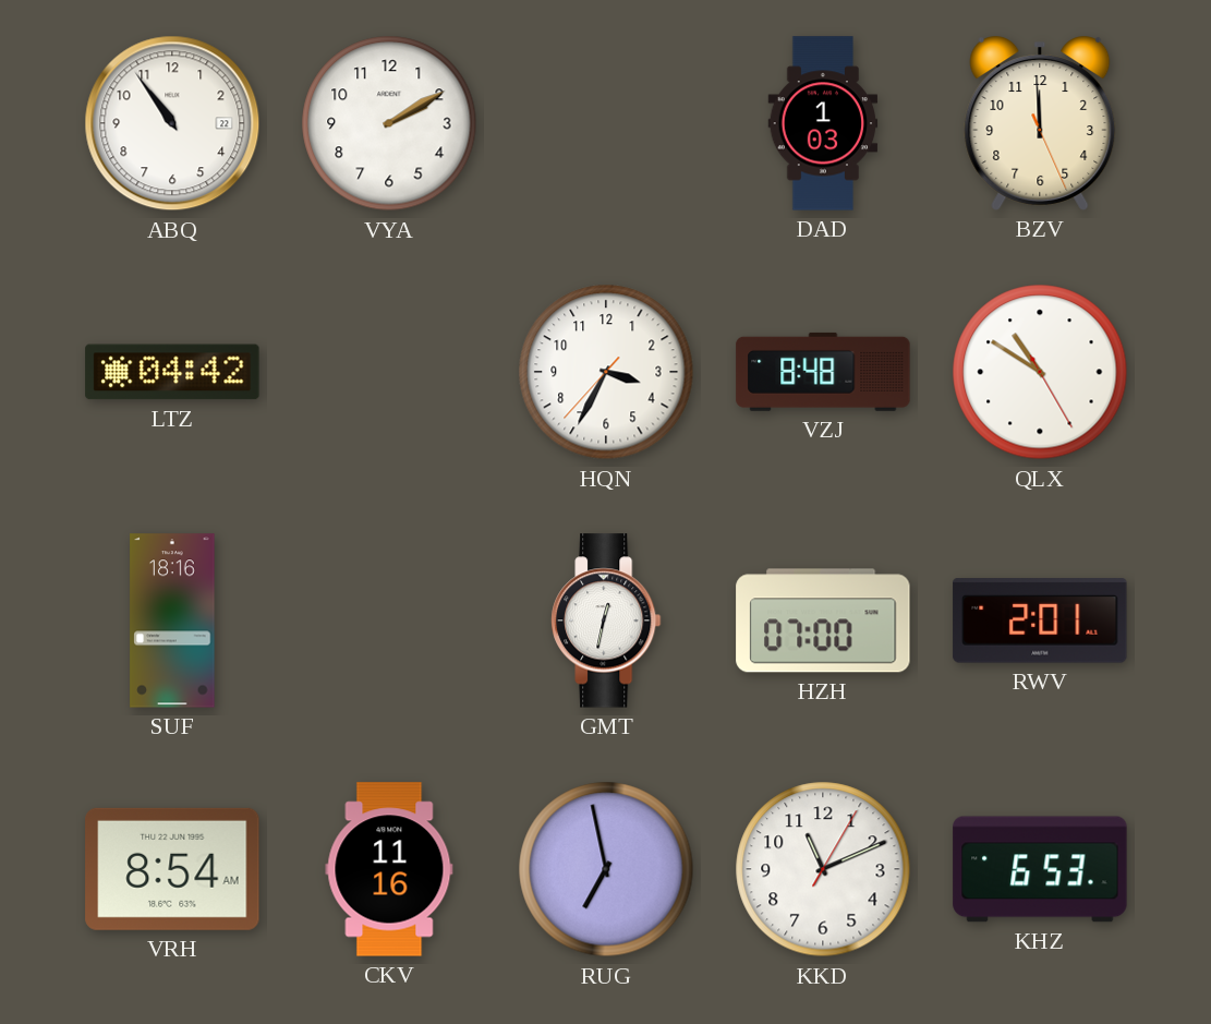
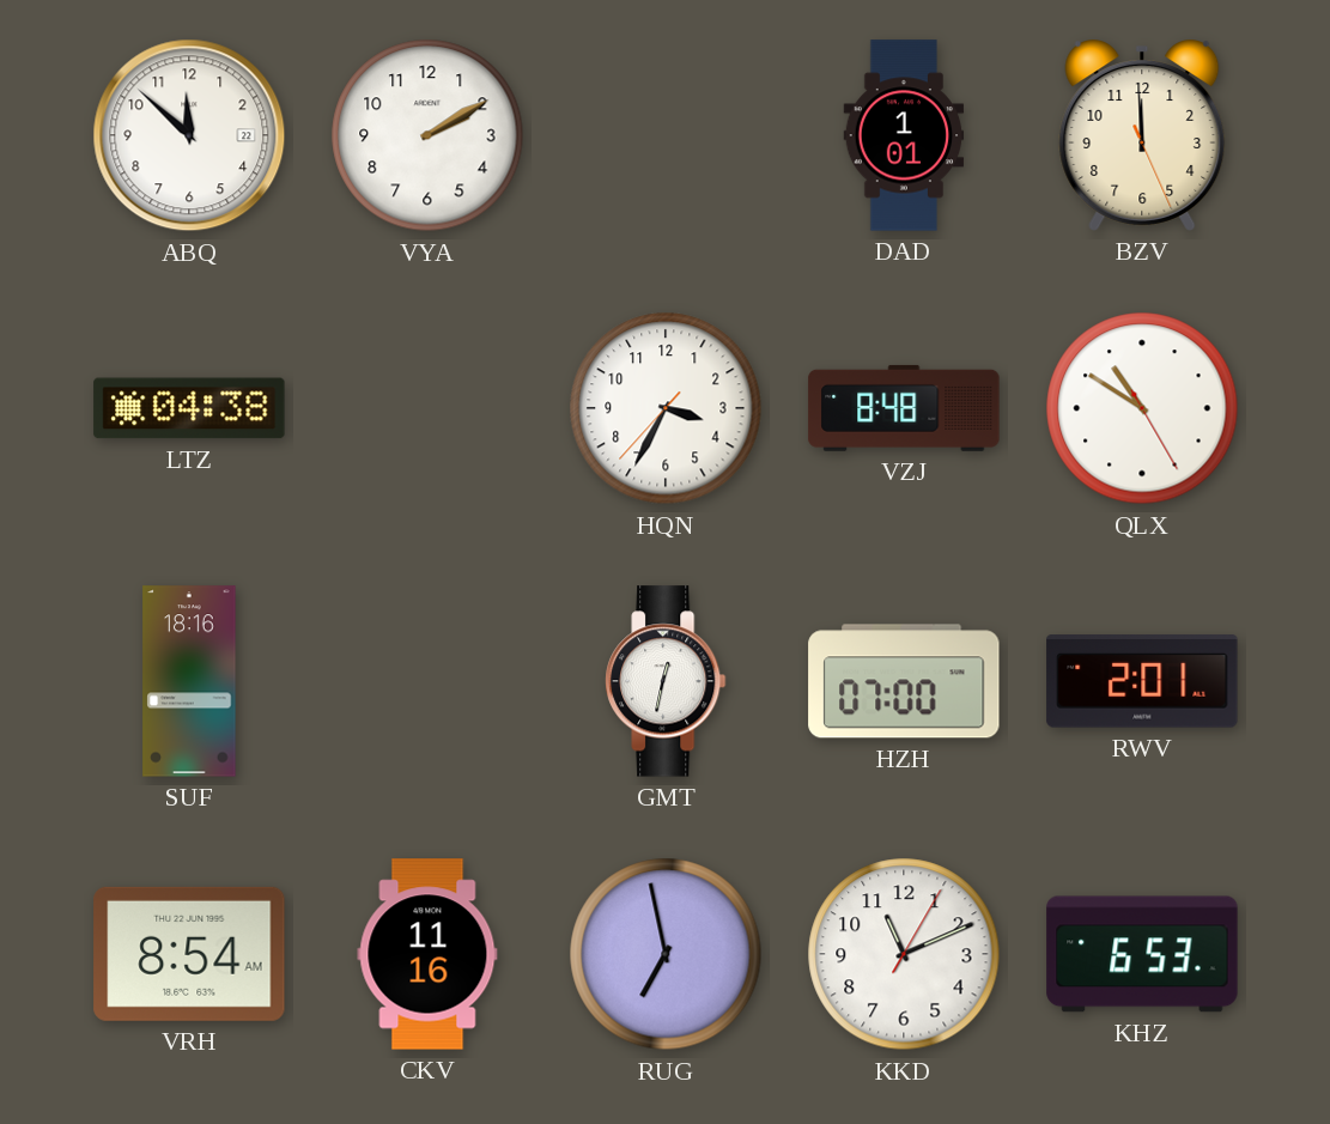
ABQ: 10:54 -> 11:52 (189, 135)
DAD: 1:03 -> 1:01 (904, 135)
LTZ: 04:42 -> 04:38 (189, 408)
